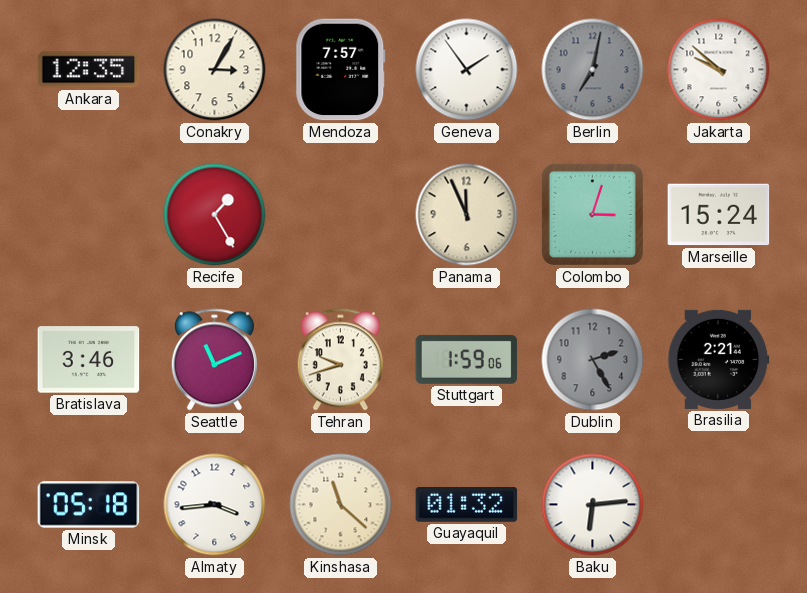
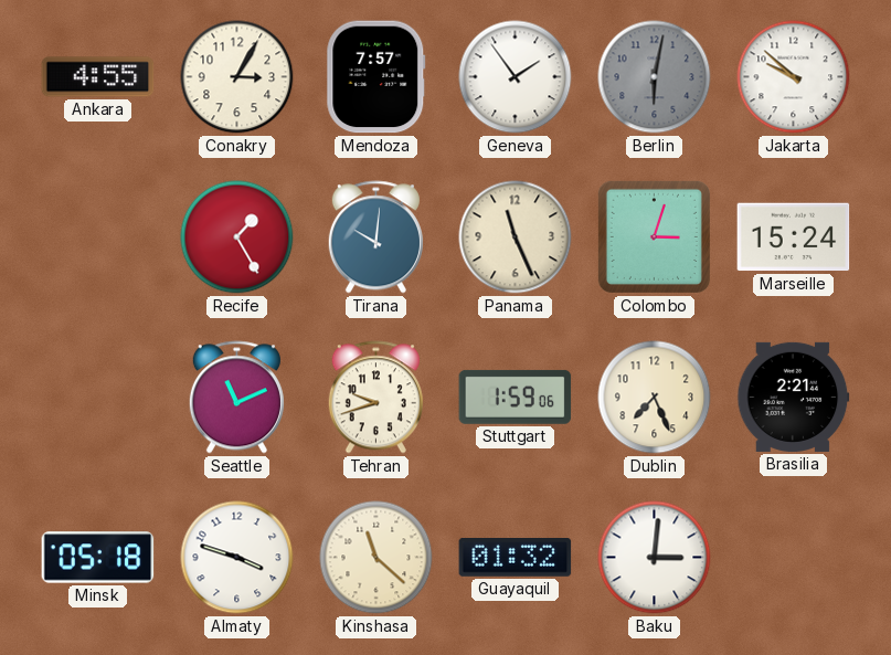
Ankara: 12:35 -> 4:55 (98, 77)
Berlin: 7:02 -> 6:02 (655, 77)
Tirana: none -> 10:01 (375, 237)
Panama: 11:56 -> 11:26 (516, 237)
Bratislava: 3:46 -> none (89, 360)
Dublin: 2:25 -> 7:26 (655, 398)
Dublin dial: grey -> cream (655, 398)
Almaty: 3:44 -> 3:48 (237, 558)
Baku: 6:14 -> 3:01 (655, 558)
